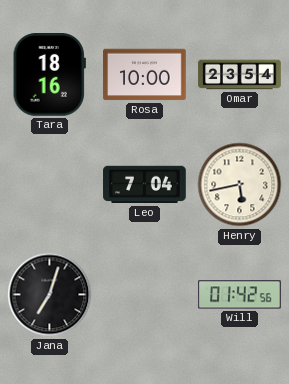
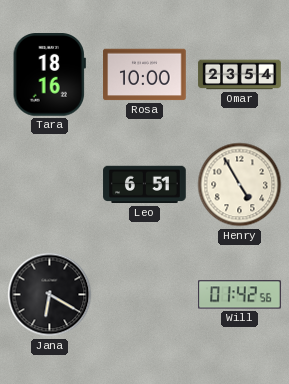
Leo: 7:04 -> 6:51 (145, 185)
Henry: 5:43 -> 4:55 (240, 185)
Jana: 7:03 -> 6:20 (50, 295)
